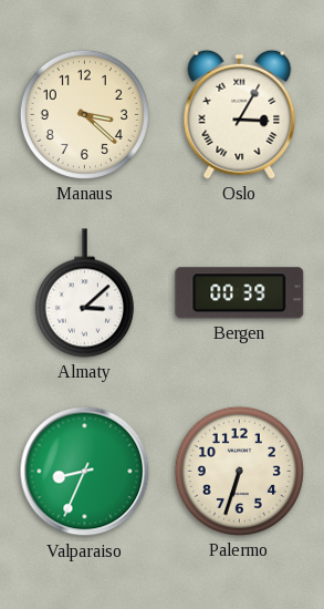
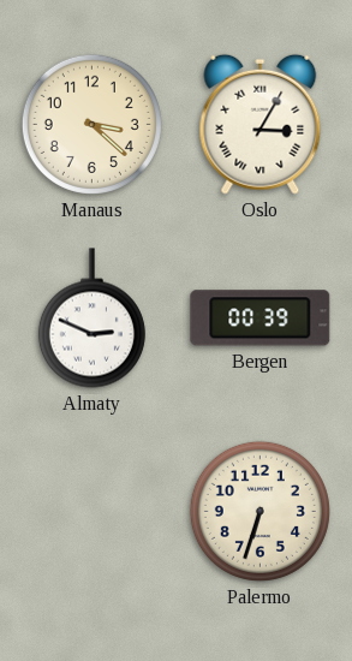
Almaty: 3:08 -> 2:49 (91, 318)
Valparaiso: 8:34 -> none (85, 472)
